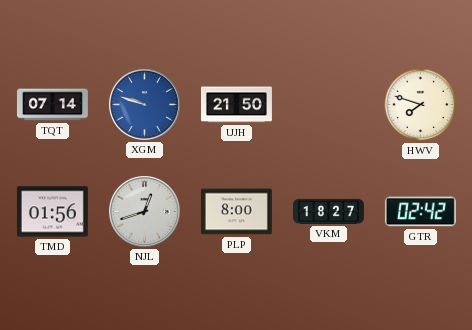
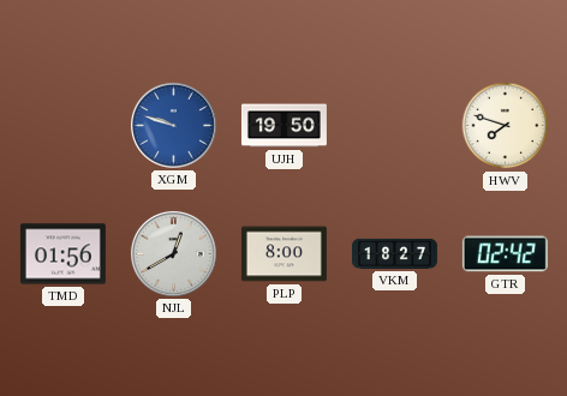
TQT: 07:14 -> none (52, 105)
UJH: 21:50 -> 19:50 (283, 126)
NJL: 12:42 -> 12:40 (173, 253)
